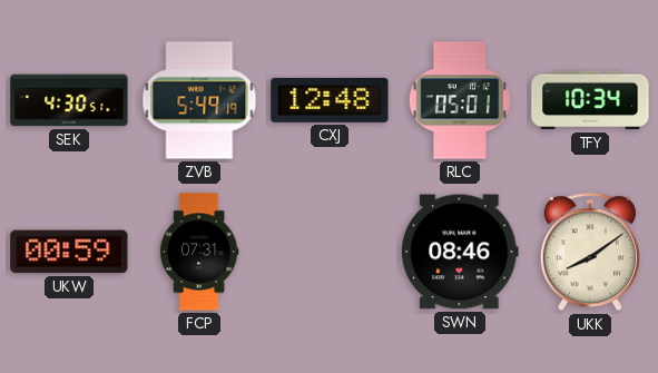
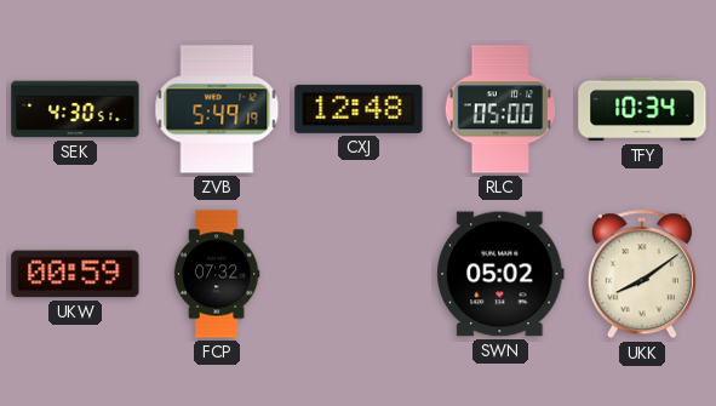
RLC: 05:01 -> 05:00 (499, 109)
FCP: 07:31 -> 07:32 (217, 274)
SWN: 08:46 -> 05:02 (500, 274)
